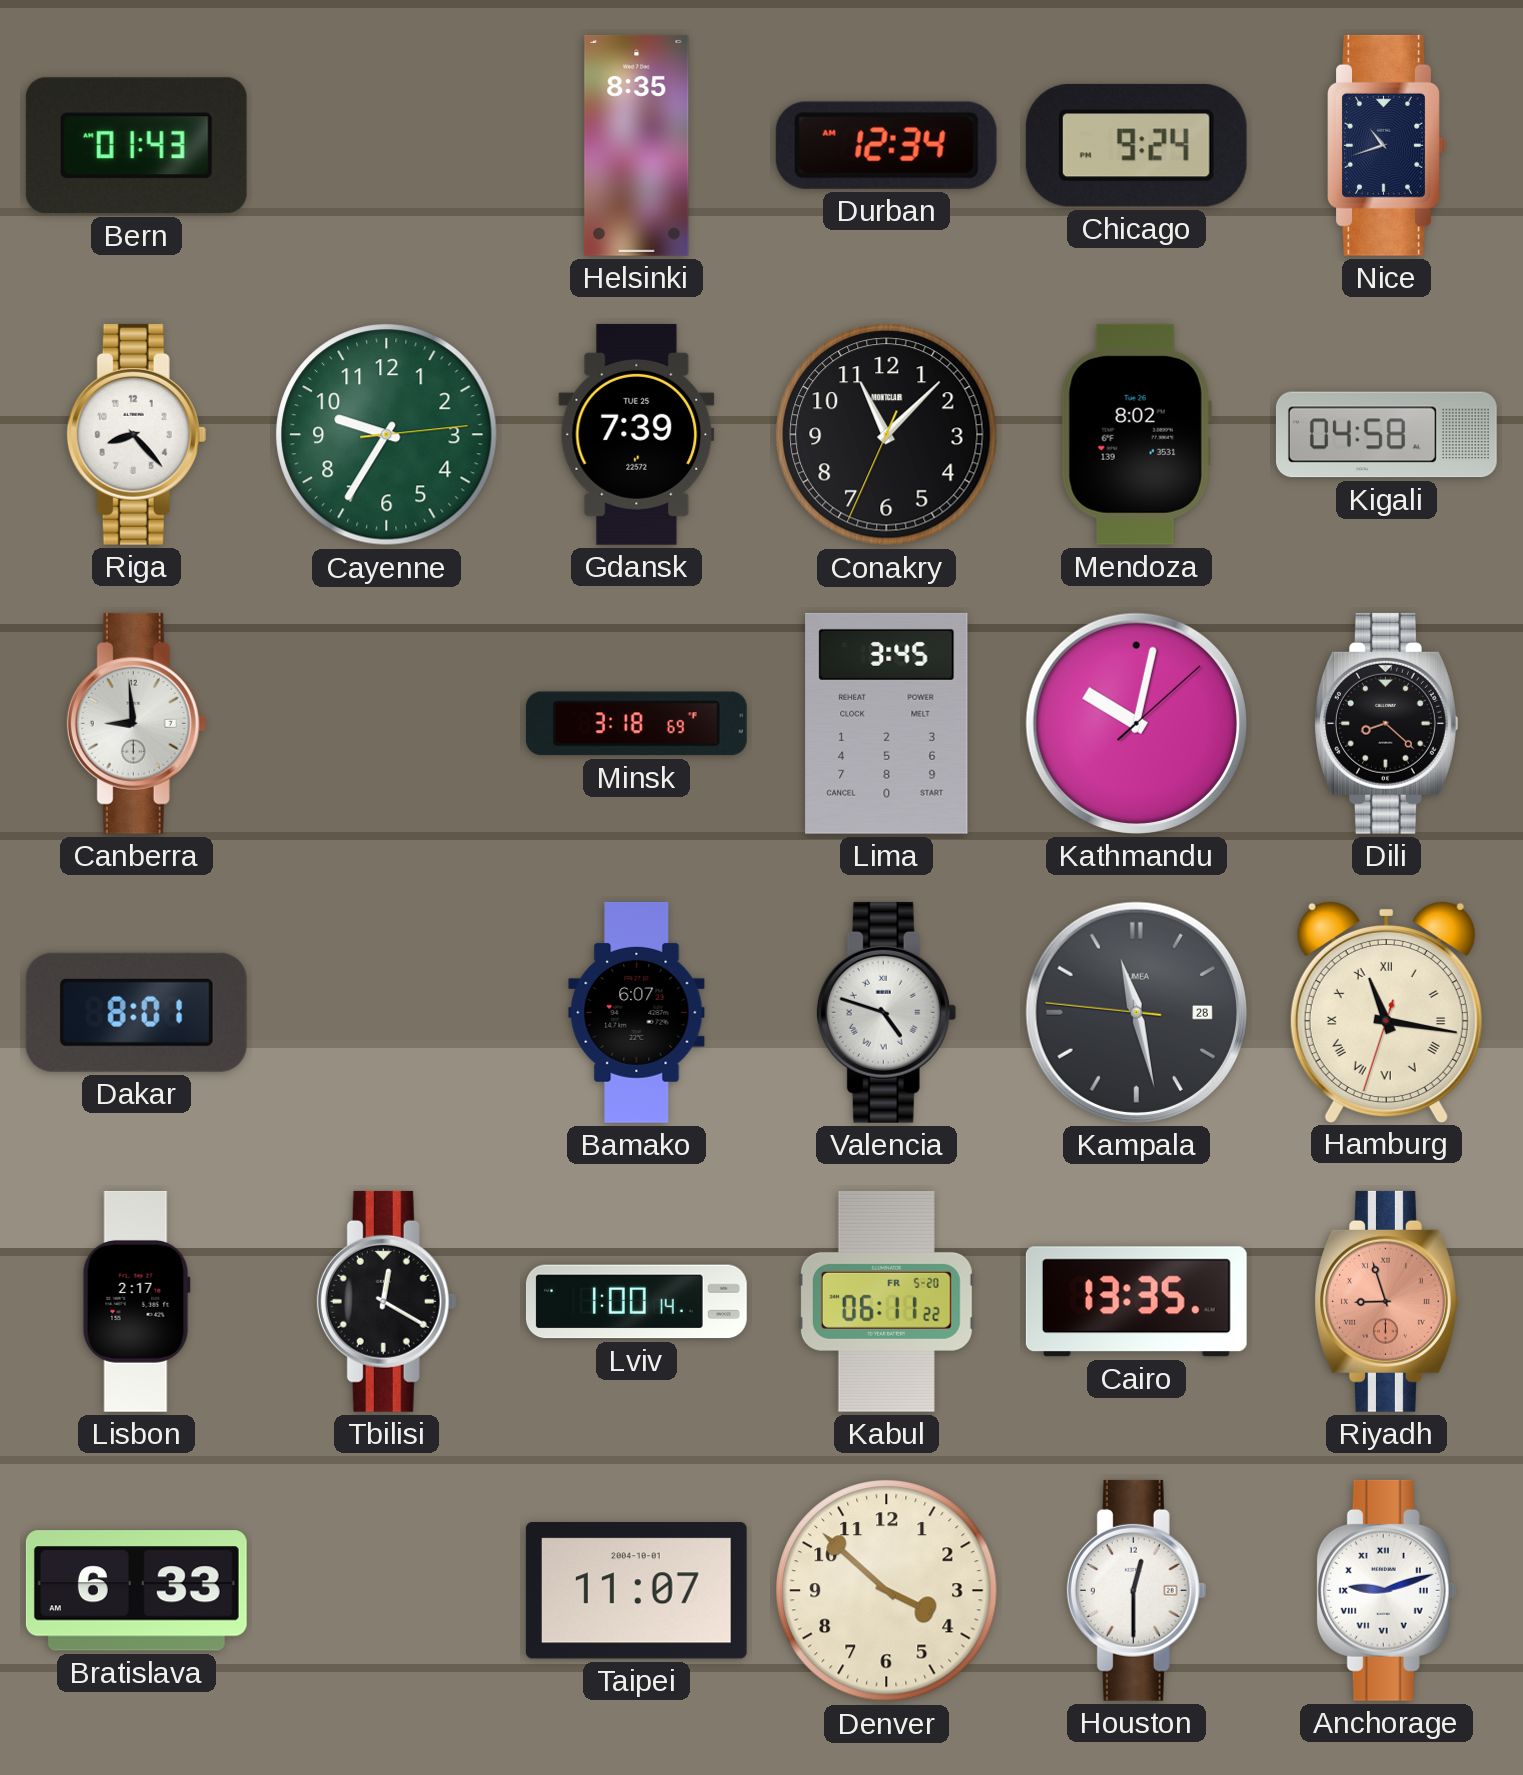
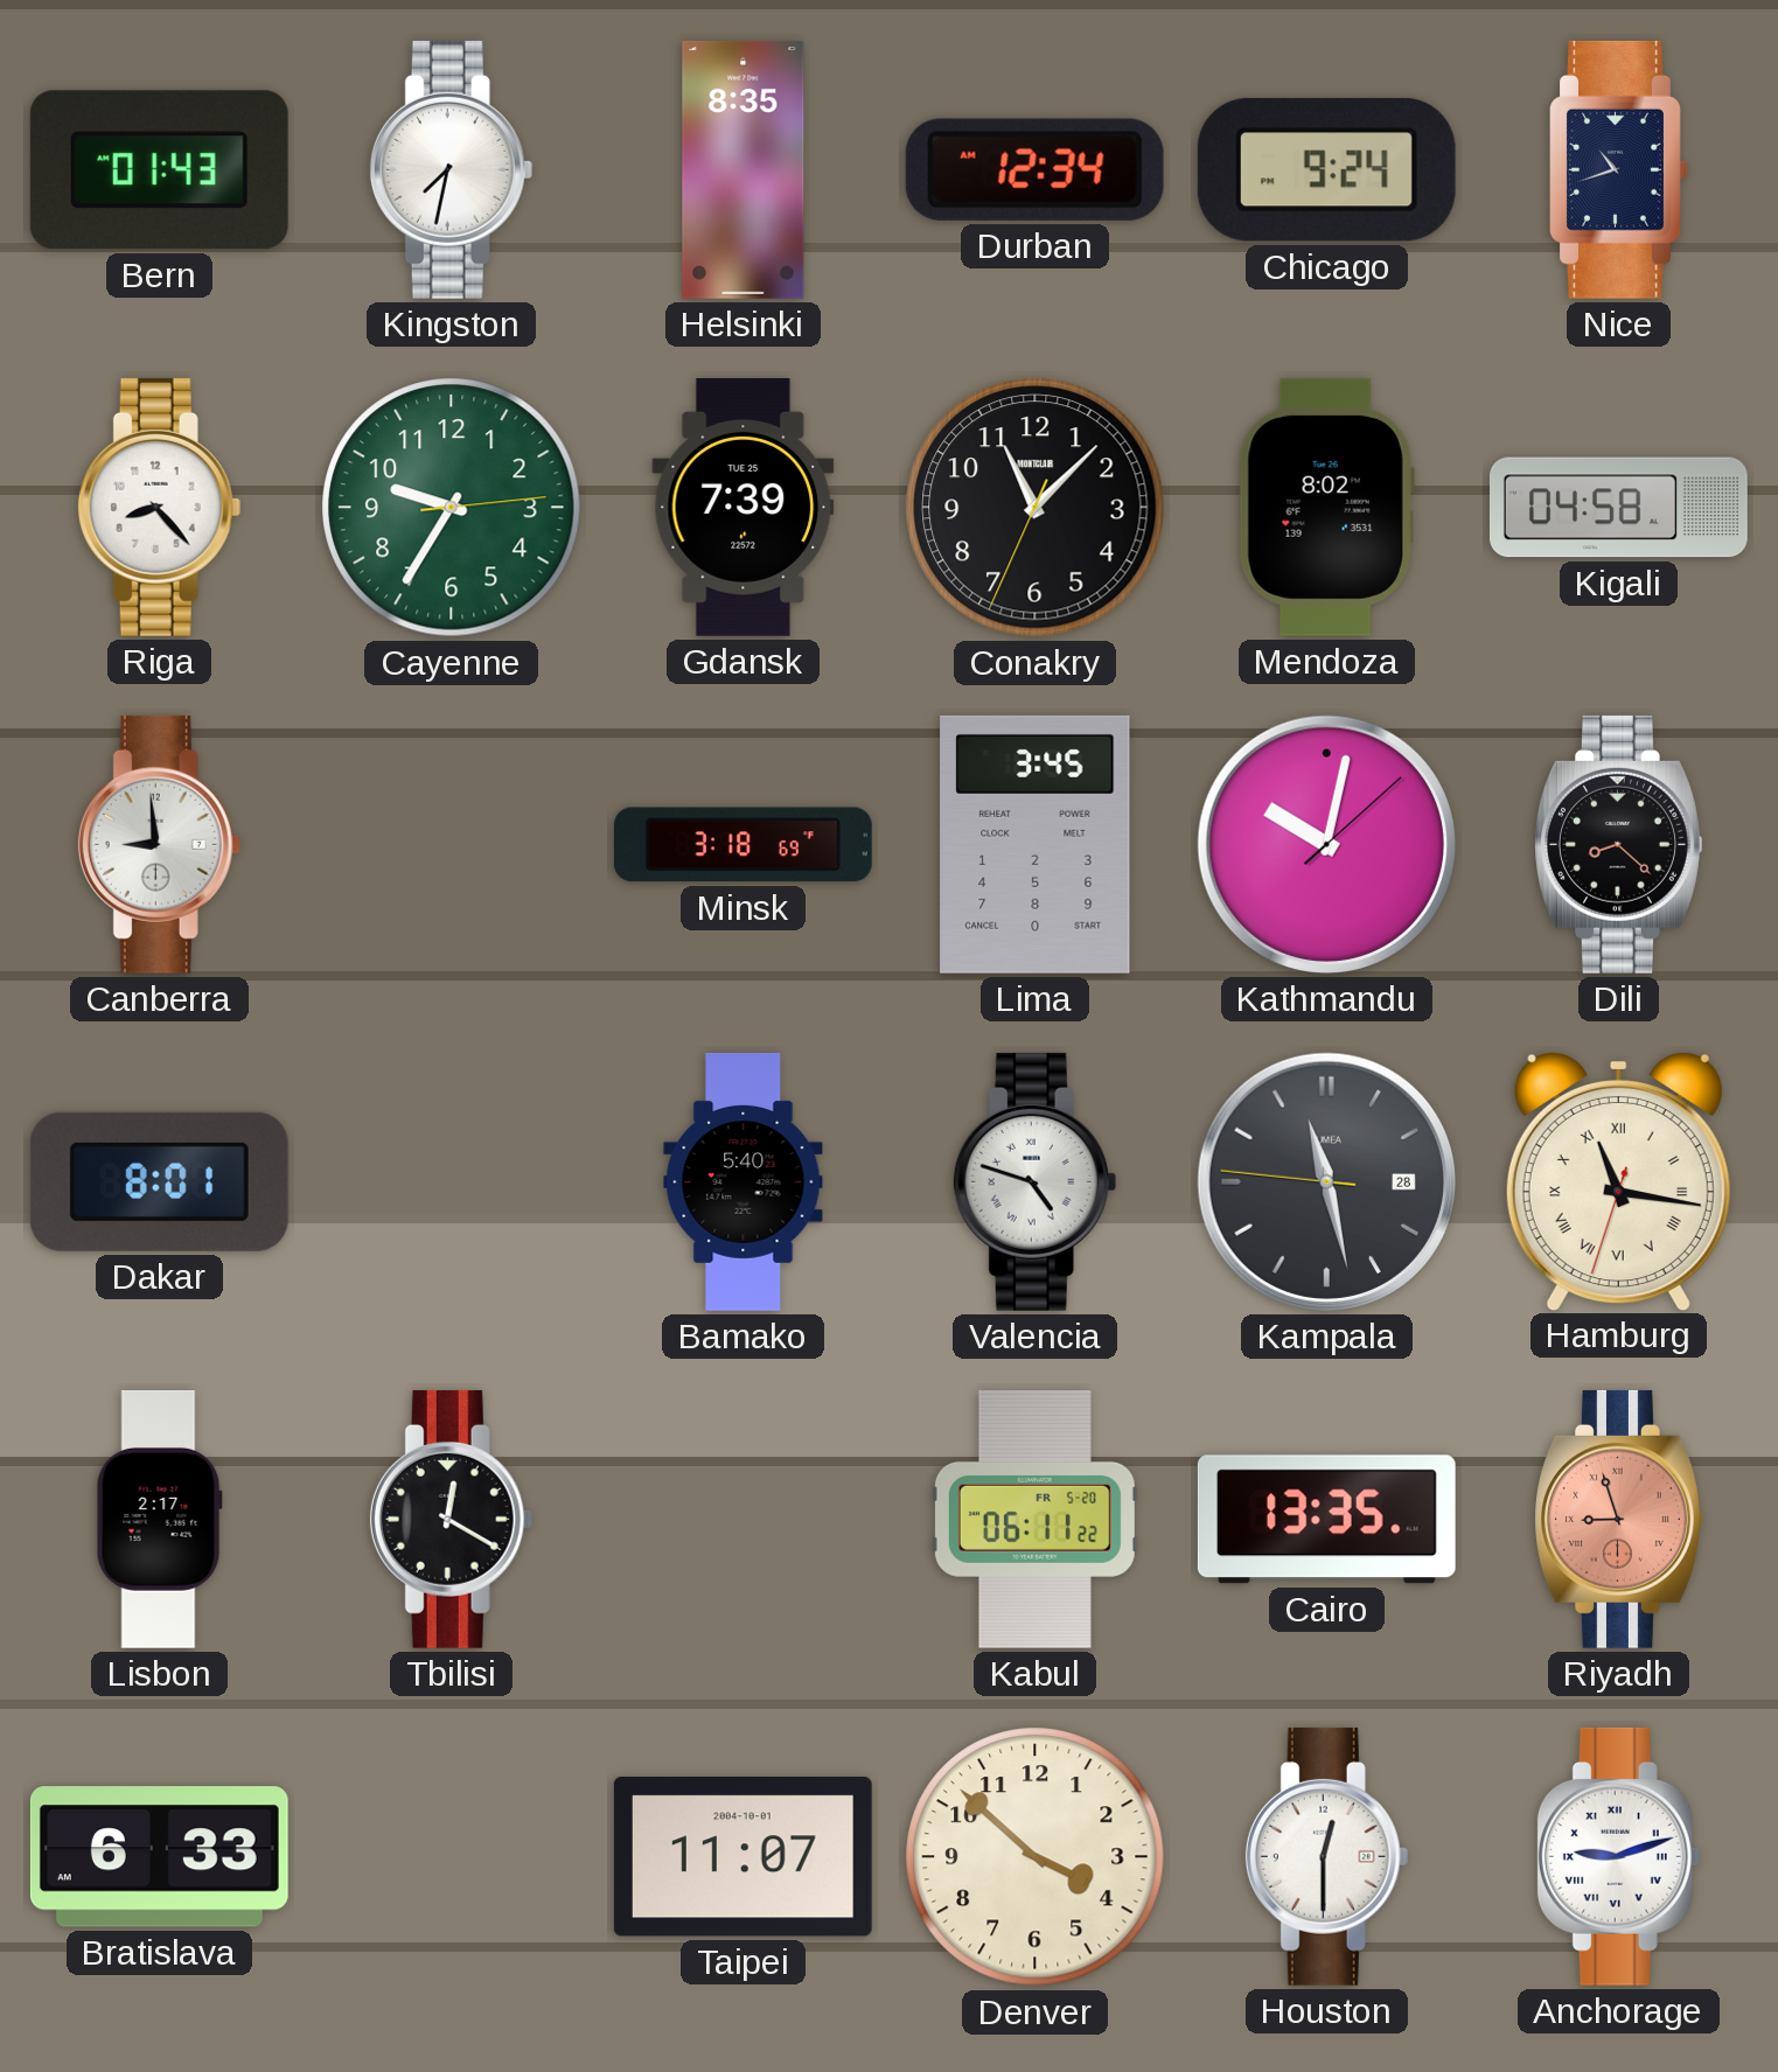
Kingston: none -> 7:32 (452, 169)
Bamako: 6:07 -> 5:40 (744, 1181)
Lviv: 1:00 -> none (636, 1302)
